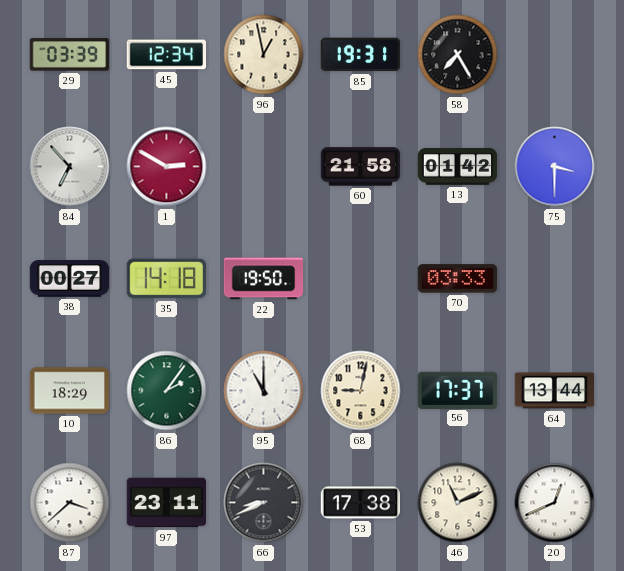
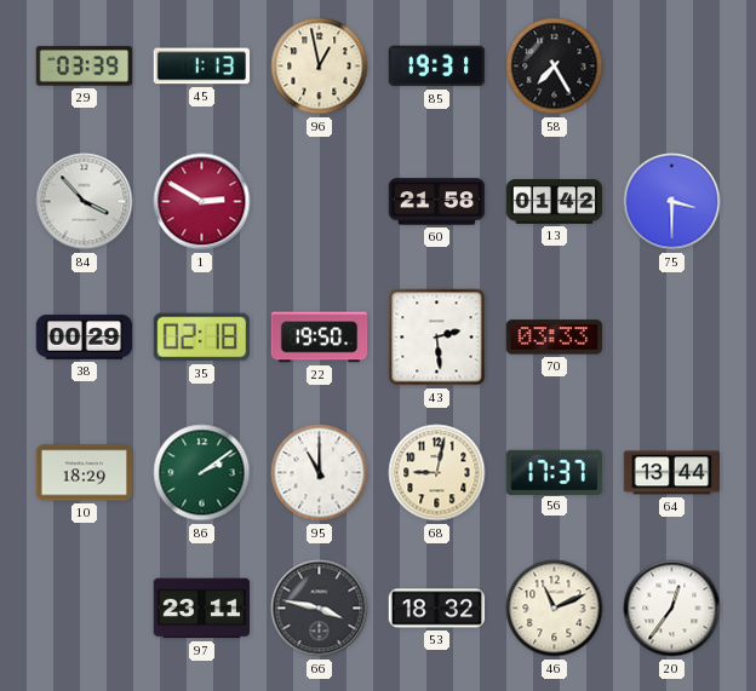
45: 12:34 -> 1:13 (202, 67)
84: 6:53 -> 3:53 (85, 202)
38: 00:27 -> 00:29 (85, 338)
35: 14:18 -> 02:18 (202, 338)
43: none -> 2:29 (437, 338)
86: 2:06 -> 2:09 (202, 473)
87: 3:38 -> none (70, 503)
66: 8:41 -> 3:47 (320, 609)
53: 17:38 -> 18:32 (437, 609)
20: 12:41 -> 12:36 (672, 609)
